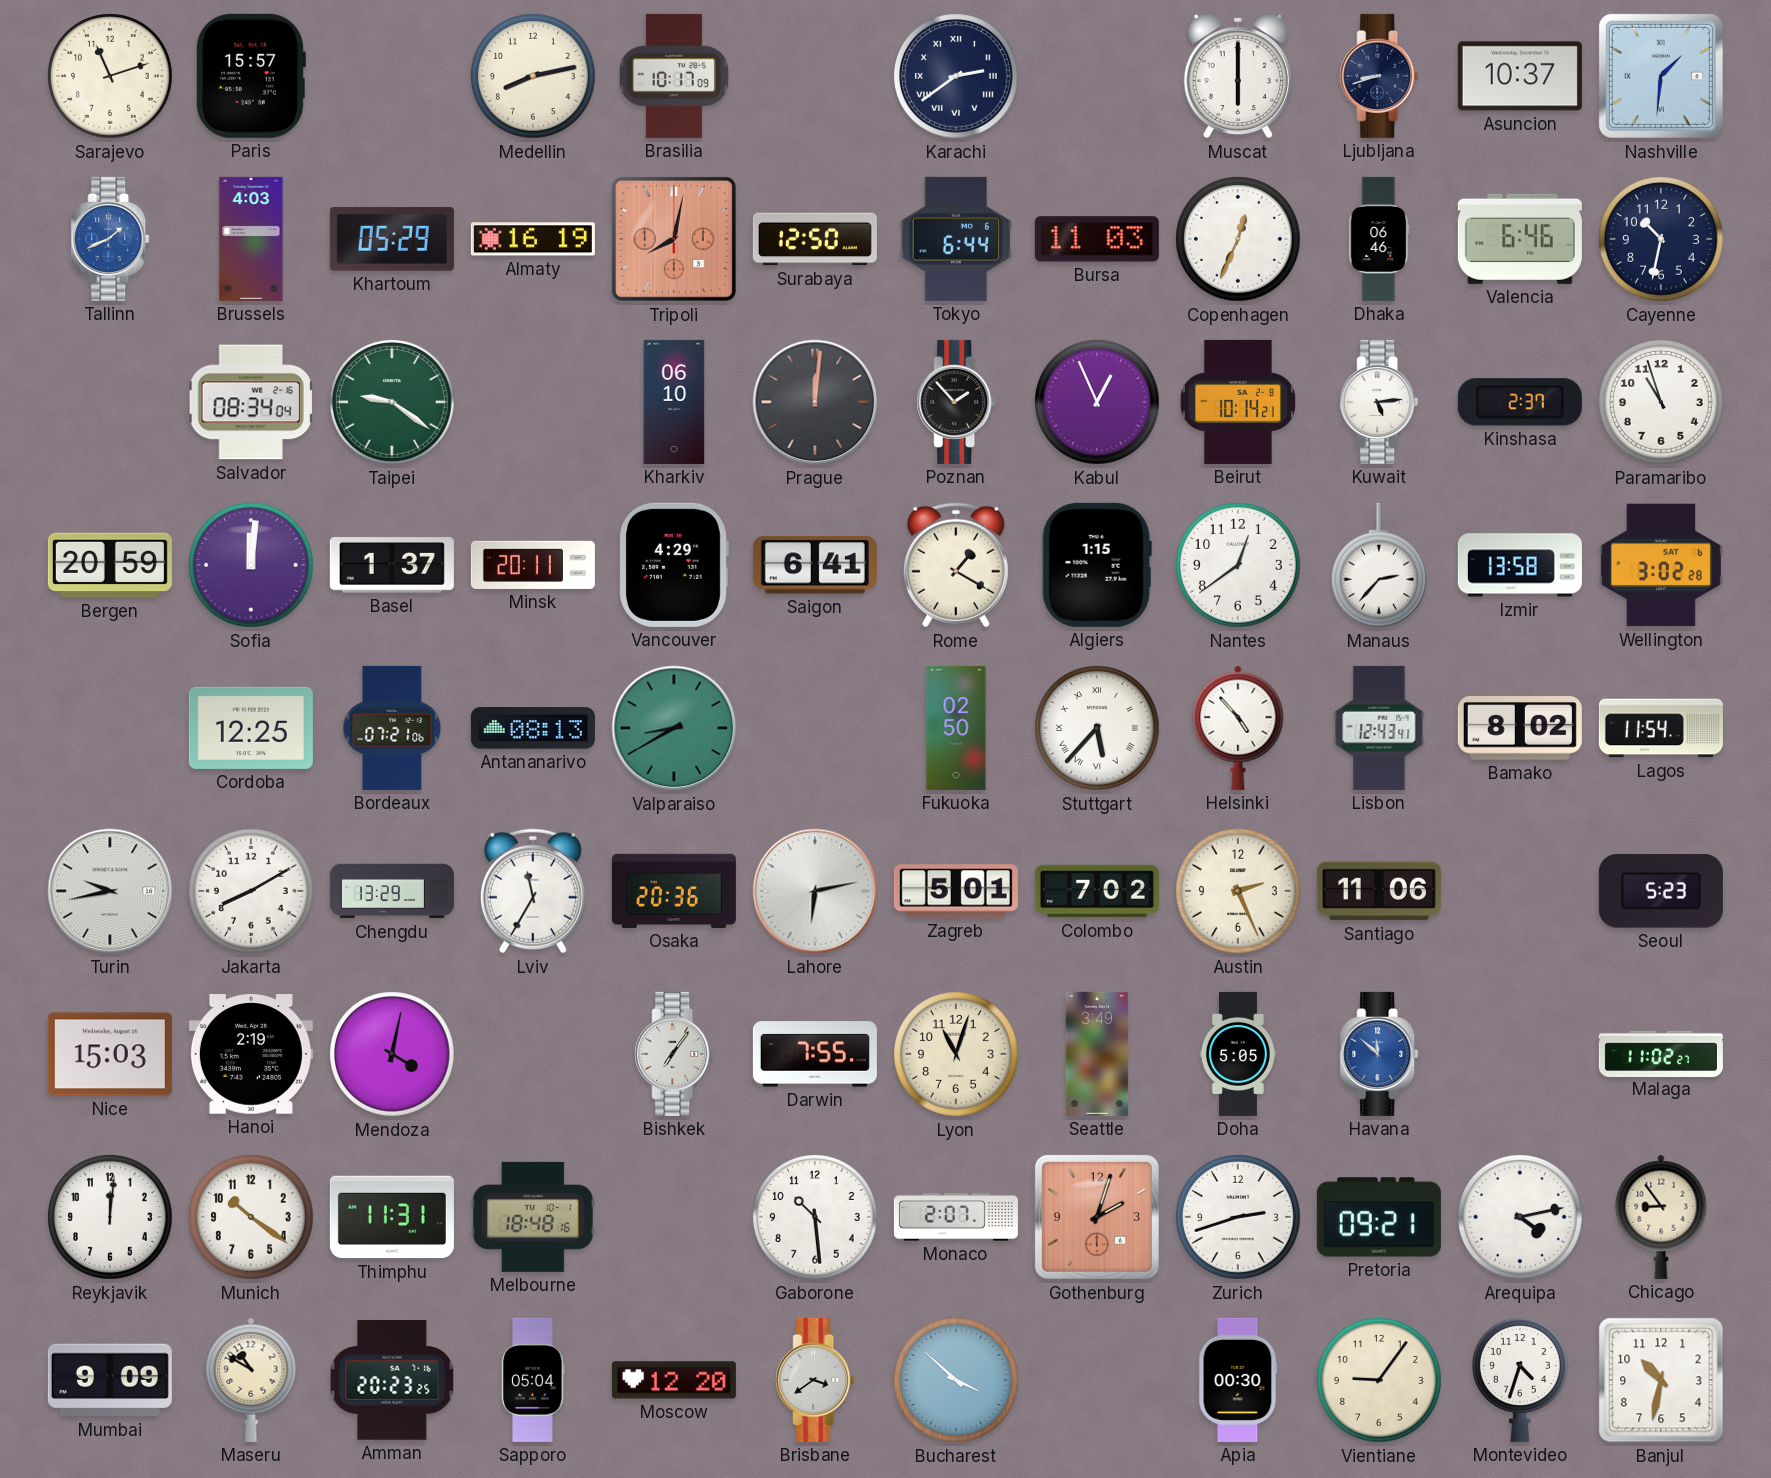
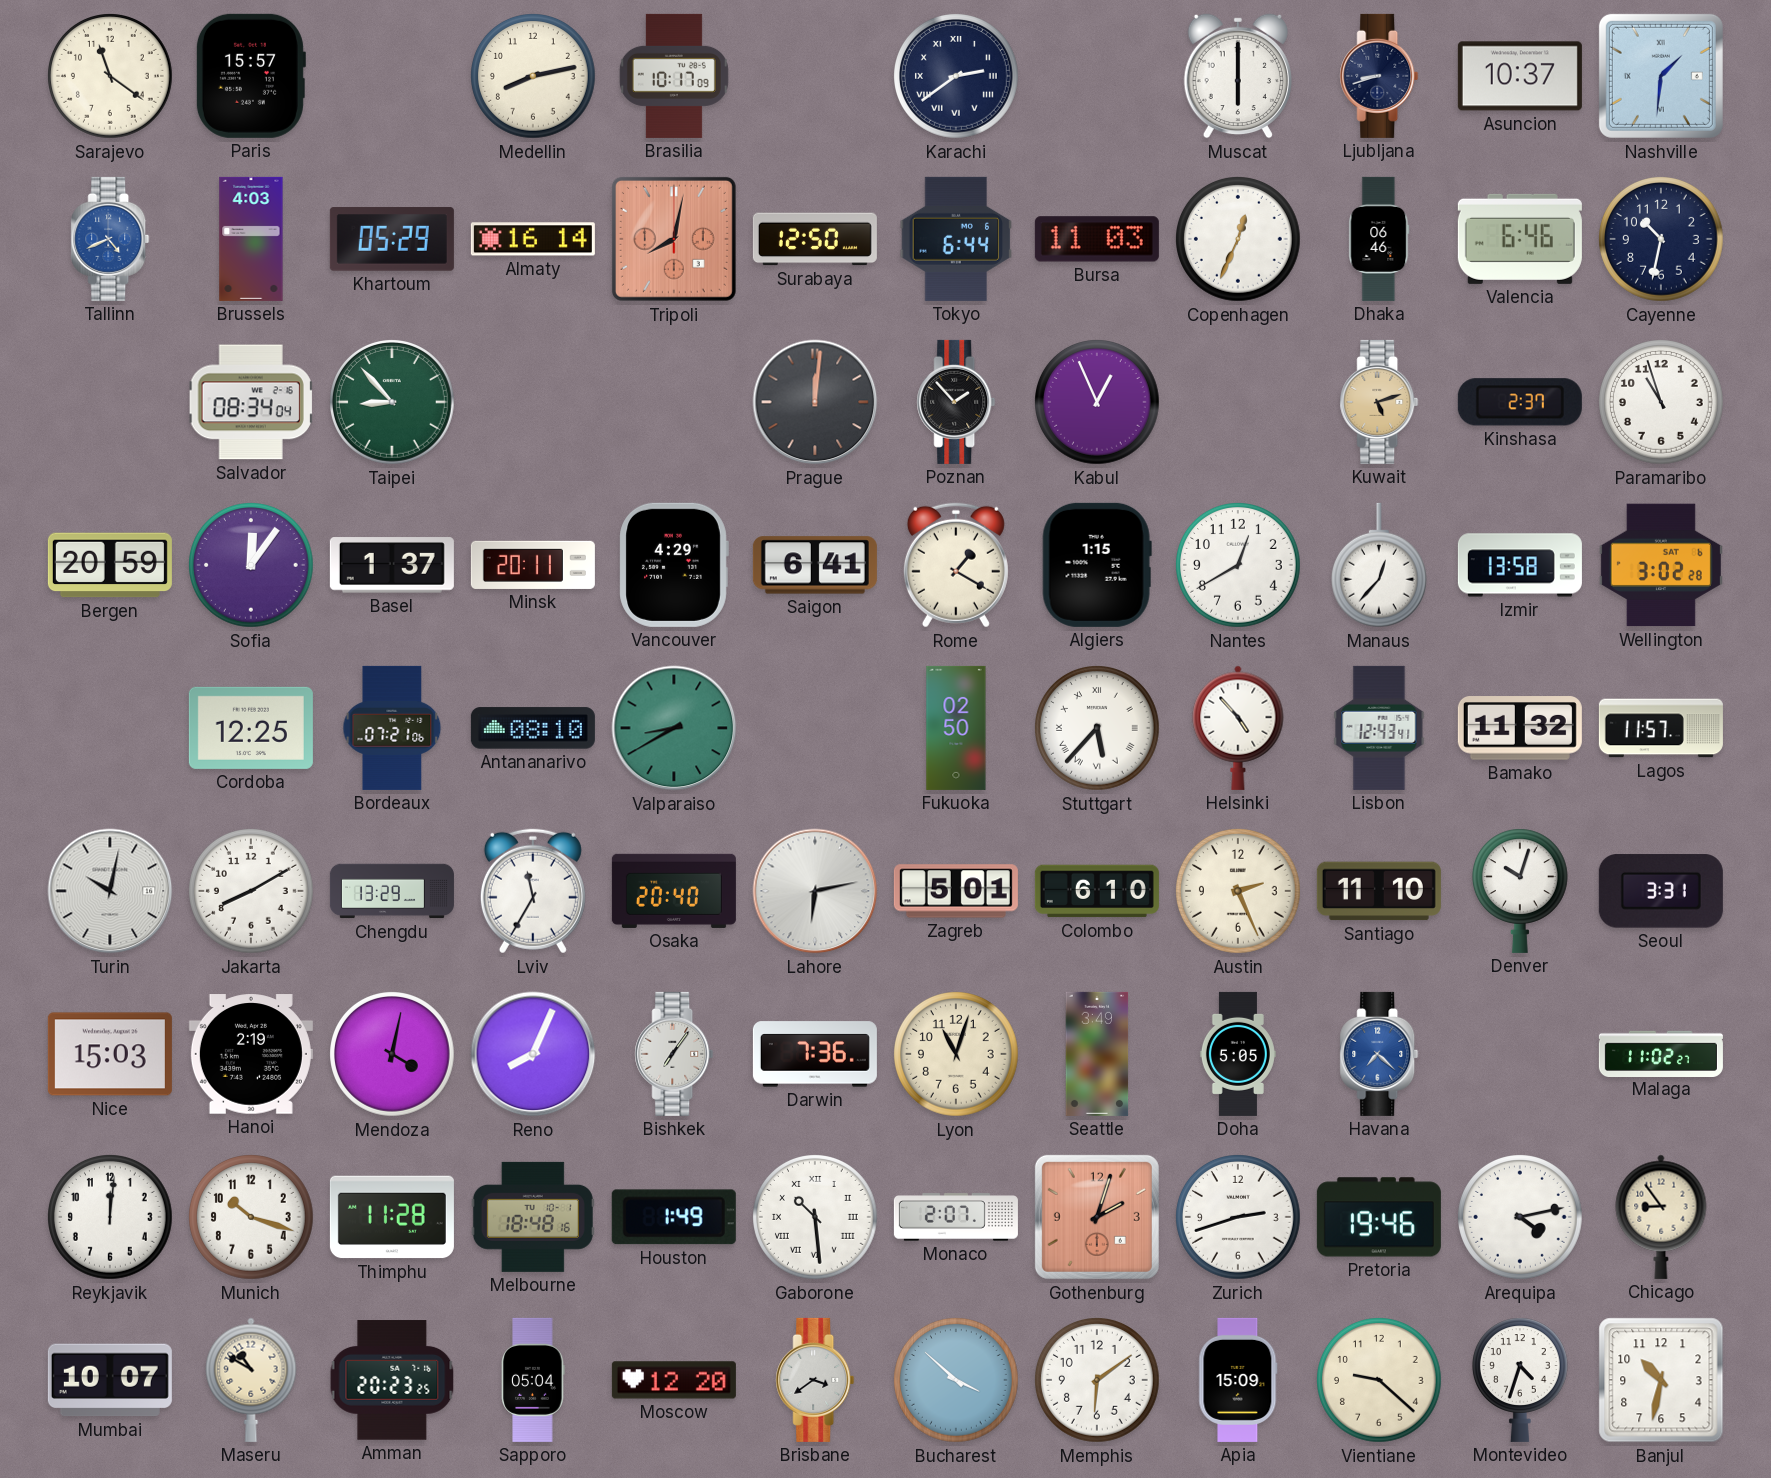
Sarajevo: 11:12 -> 11:21 (111, 77)
Tallinn: 1:41 -> 4:41 (110, 239)
Almaty: 16:19 -> 16:14 (533, 239)
Taipei: 9:21 -> 8:53 (393, 403)
Kharkiv: 06:10 -> none (674, 402)
Beirut: 10:14 -> none (1238, 402)
Kuwait: 5:14 -> 5:12 (1379, 402)
Kuwait dial: white -> champagne (1379, 402)
Sofia: 12:01 -> 12:06 (252, 566)
Nantes: 12:39 -> 12:40 (1239, 566)
Manaus: 2:37 -> 12:37 (1379, 565)
Antananarivo: 08:13 -> 08:10 (533, 728)
Bamako: 8:02 -> 11:32 (1520, 728)
Lagos: 11:54 -> 11:57 (1661, 728)
Turin: 9:43 -> 10:02 (110, 891)
Osaka: 20:36 -> 20:40 (674, 891)
Colombo: 7:02 -> 6:10 (1097, 891)
Santiago: 11:06 -> 11:10 (1379, 891)
Denver: none -> 10:03 (1520, 891)
Seoul: 5:23 -> 3:31 (1661, 891)
Reno: none -> 8:04 (533, 1054)
Darwin: 7:55 -> 7:36 (815, 1054)
Havana: 11:52 -> 7:22 (1379, 1054)
Munich: 10:21 -> 10:18 (252, 1218)
Thimphu: 11:31 -> 11:28 (392, 1217)
Houston: none -> 1:49 (674, 1217)
Gaborone numerals: Arabic -> Roman (816, 1218)
Pretoria: 09:21 -> 19:46 (1379, 1217)
Mumbai: 9:09 -> 10:07 (110, 1380)
Memphis: none -> 6:09 (1098, 1381)
Apia: 00:30 -> 15:09 (1238, 1380)
Vientiane: 9:06 -> 9:22 (1380, 1381)
